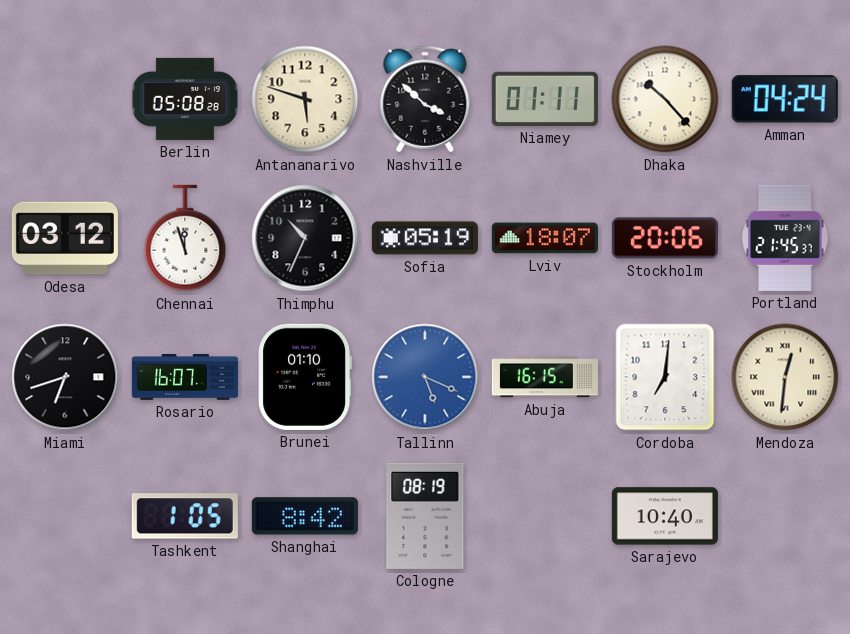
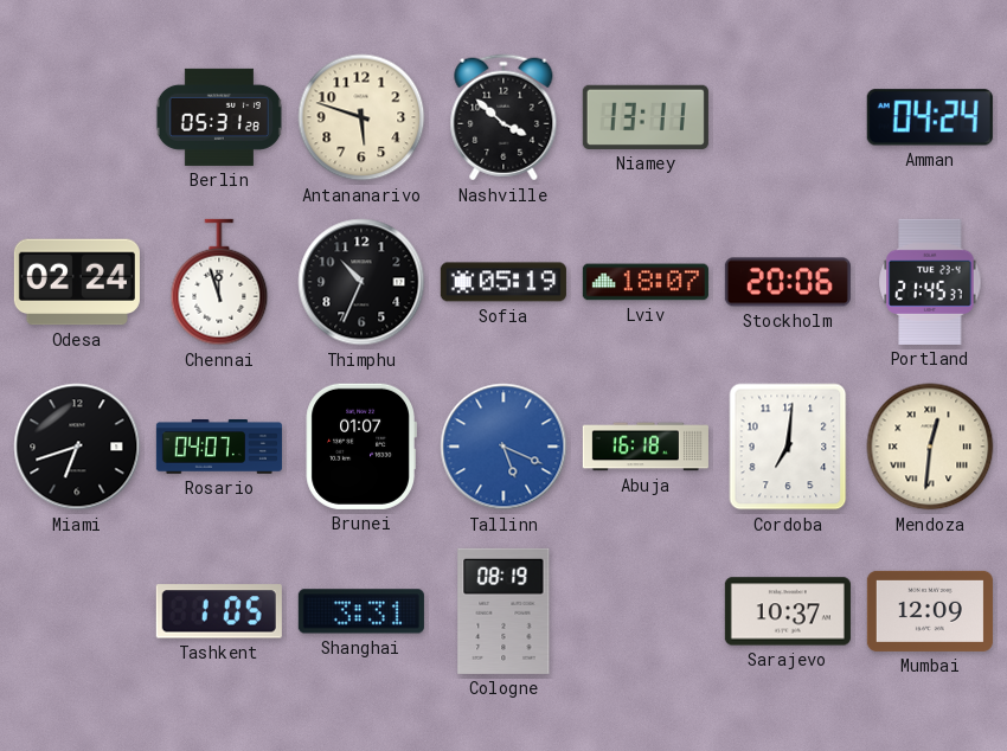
Berlin: 05:08 -> 05:31 (219, 117)
Niamey: 01:11 -> 13:11 (646, 117)
Dhaka: 10:23 -> none (665, 99)
Odesa: 03:12 -> 02:24 (77, 282)
Rosario: 16:07 -> 04:07 (219, 447)
Brunei: 01:10 -> 01:07 (361, 447)
Abuja: 16:15 -> 16:18 (646, 447)
Shanghai: 8:42 -> 3:31 (361, 611)
Sarajevo: 10:40 -> 10:37 (788, 611)
Mumbai: none -> 12:09 (930, 611)
